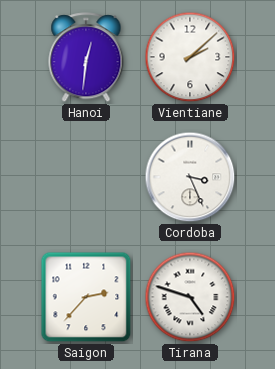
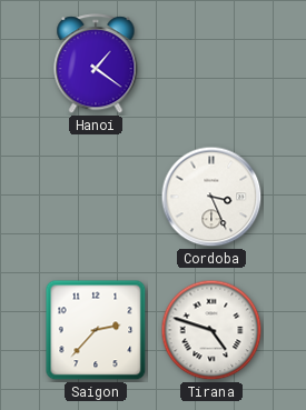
Hanoi: 12:31 -> 1:21 (96, 64)
Vientiane: 2:08 -> none (190, 57)
